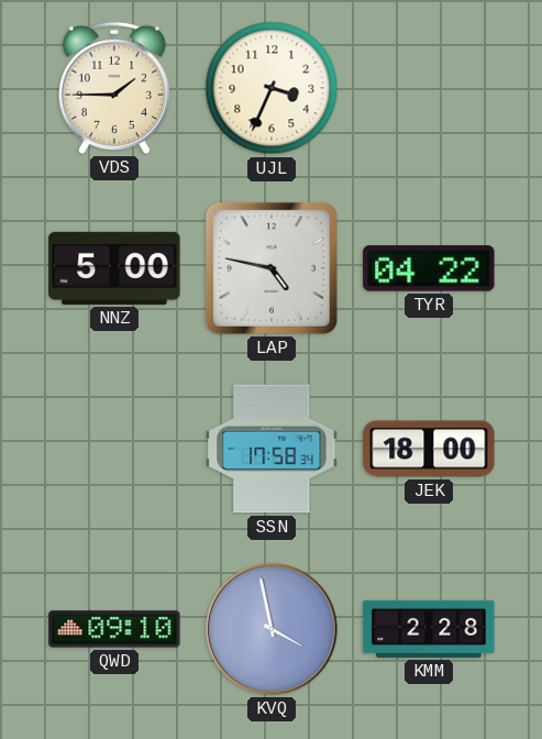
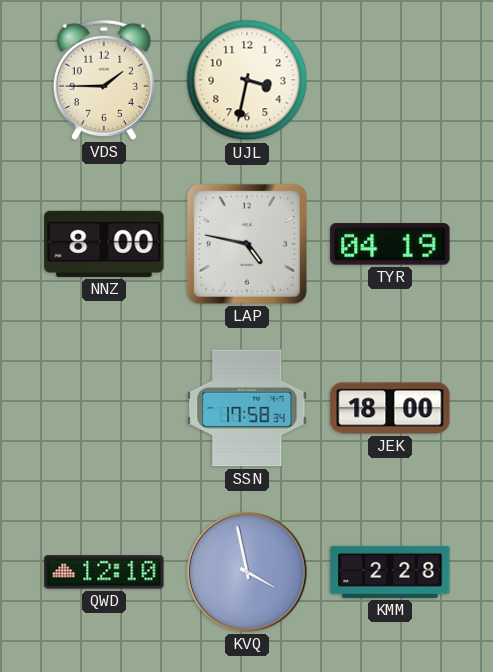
UJL: 3:34 -> 3:32 (247, 80)
NNZ: 5:00 -> 8:00 (104, 244)
TYR: 04:22 -> 04:19 (390, 244)
QWD: 09:10 -> 12:10 (104, 572)
